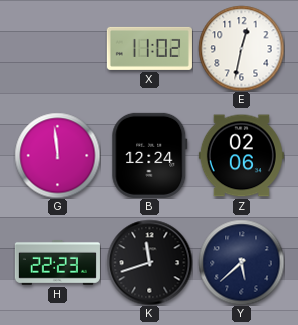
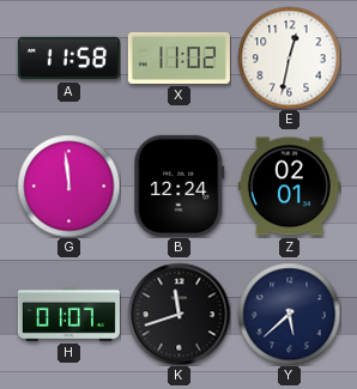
A: none -> 11:58 (68, 59)
Z: 02:06 -> 02:01 (289, 187)
H: 22:23 -> 01:07 (68, 314)
